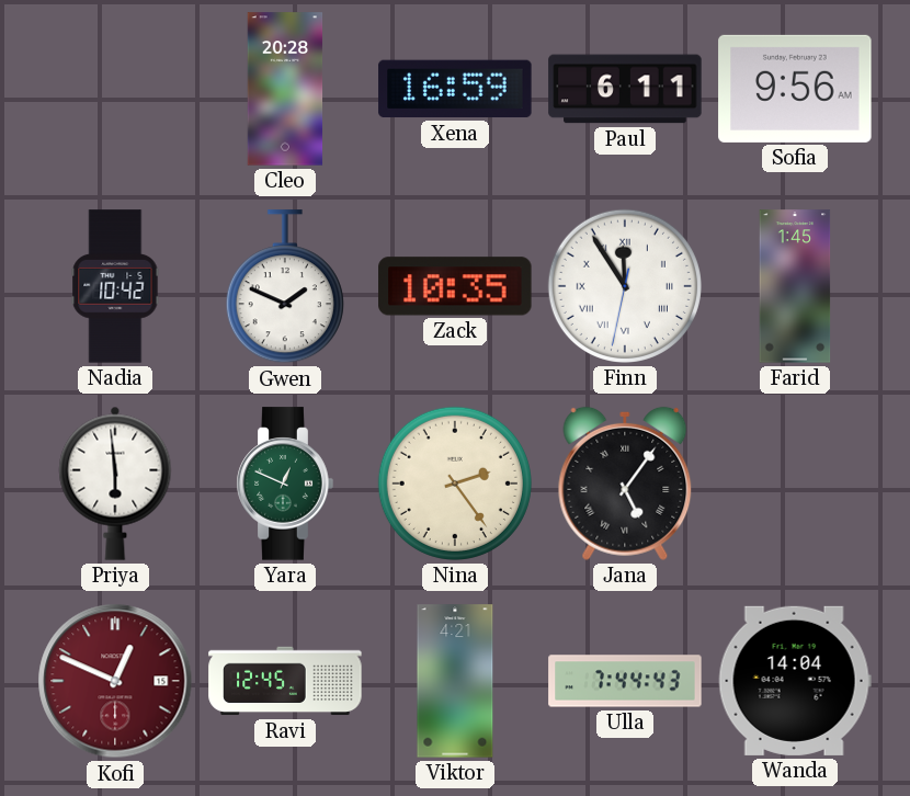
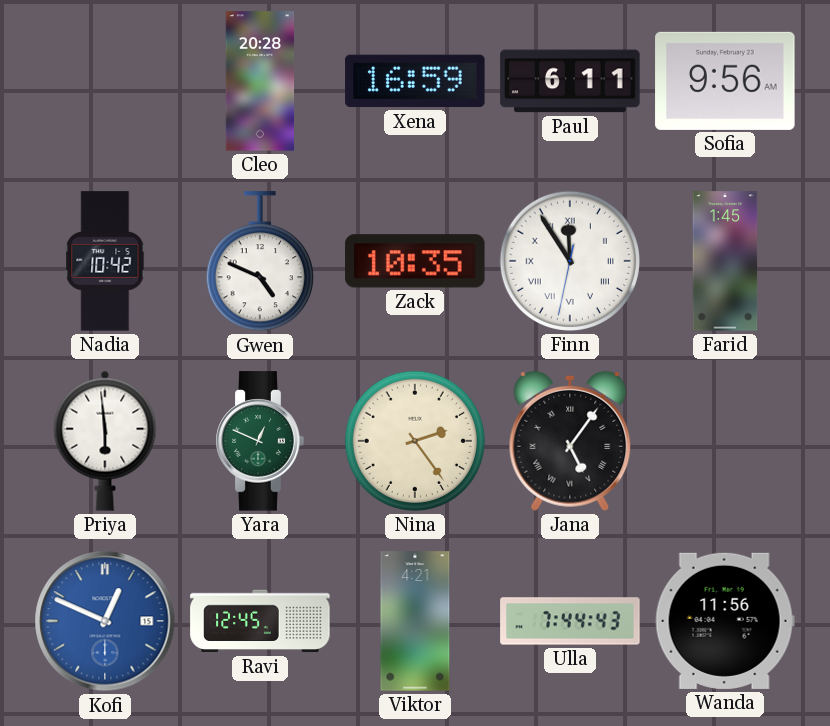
Gwen: 1:49 -> 4:49 (260, 262)
Kofi dial: burgundy -> blue (105, 621)
Wanda: 14:04 -> 11:56 (725, 621)
